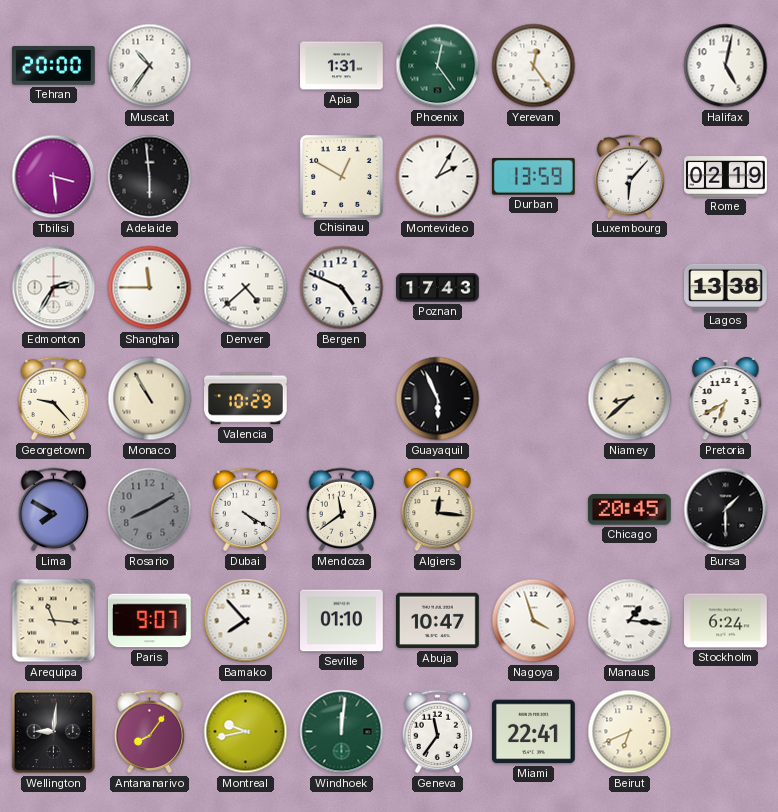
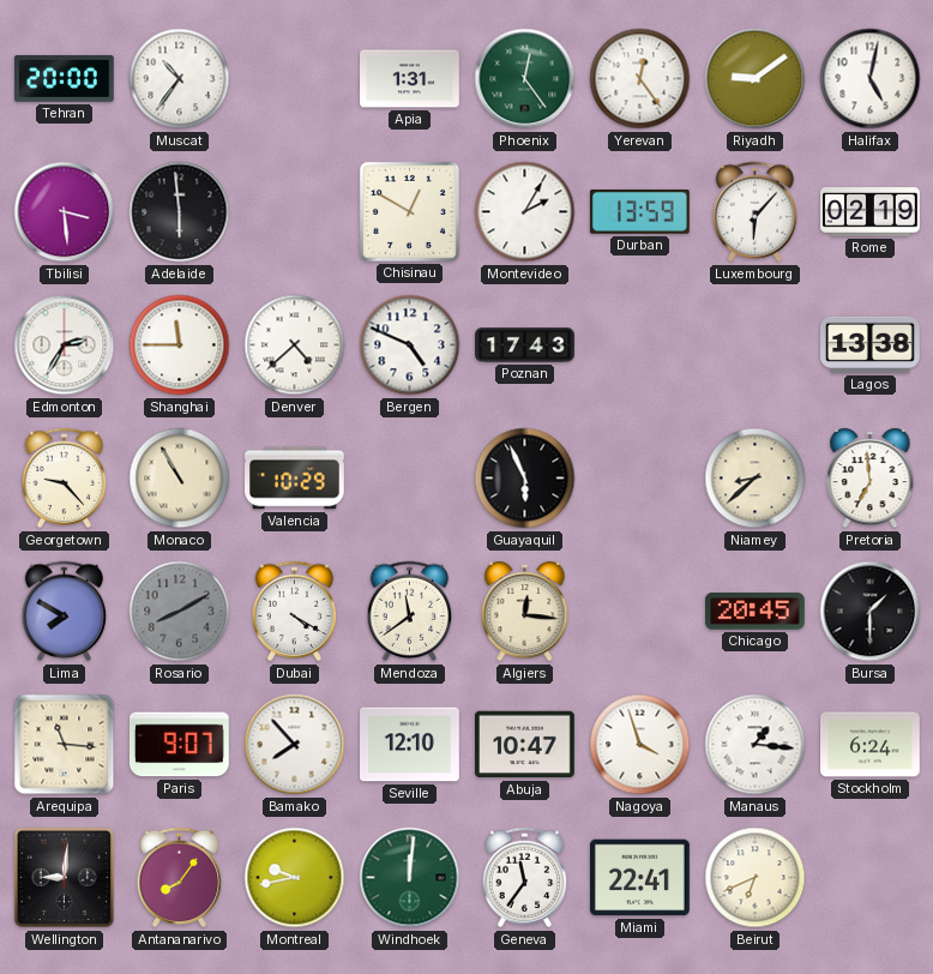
Riyadh: none -> 9:09 (756, 79)
Pretoria: 6:40 -> 6:59 (871, 479)
Seville: 01:10 -> 12:10 (410, 745)
